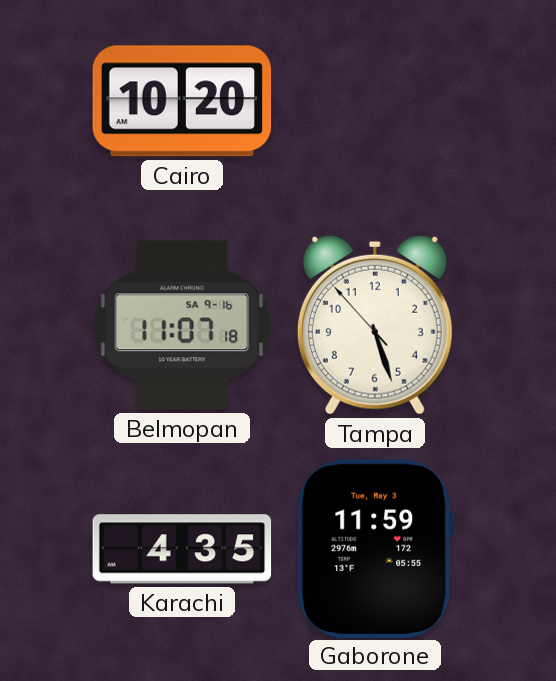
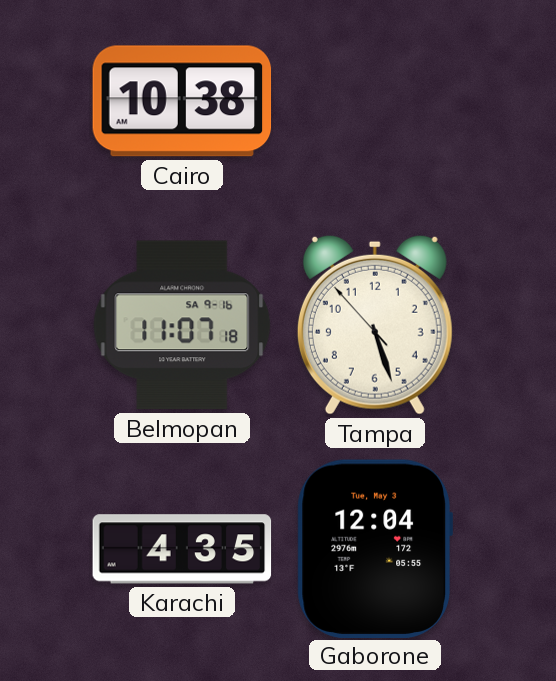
Cairo: 10:20 -> 10:38 (182, 101)
Gaborone: 11:59 -> 12:04 (374, 548)
